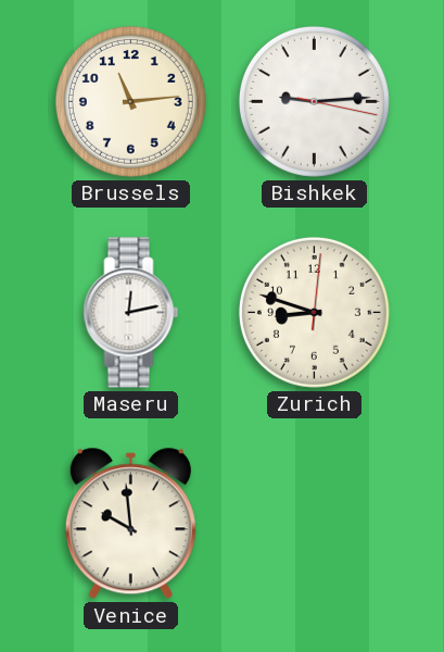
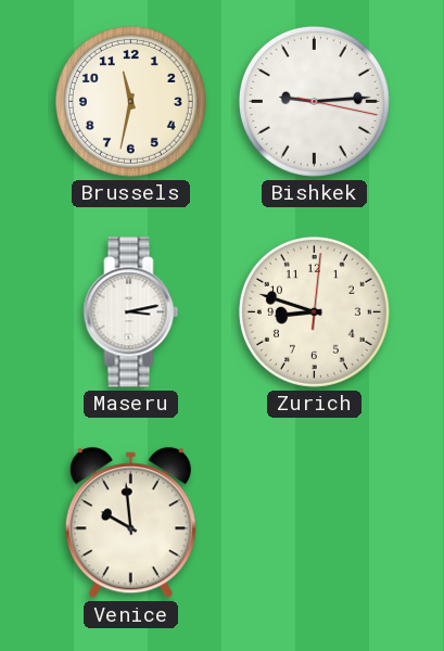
Brussels: 11:14 -> 11:32 (130, 101)
Maseru: 12:13 -> 3:13 (131, 312)
